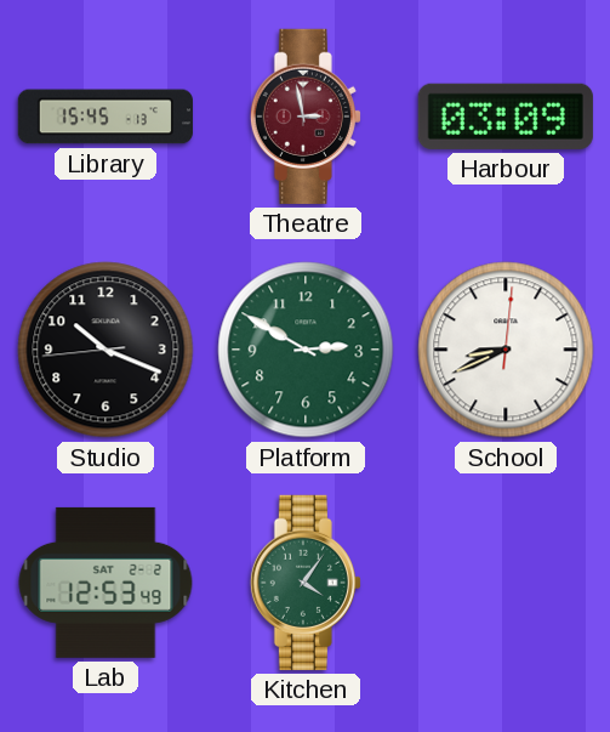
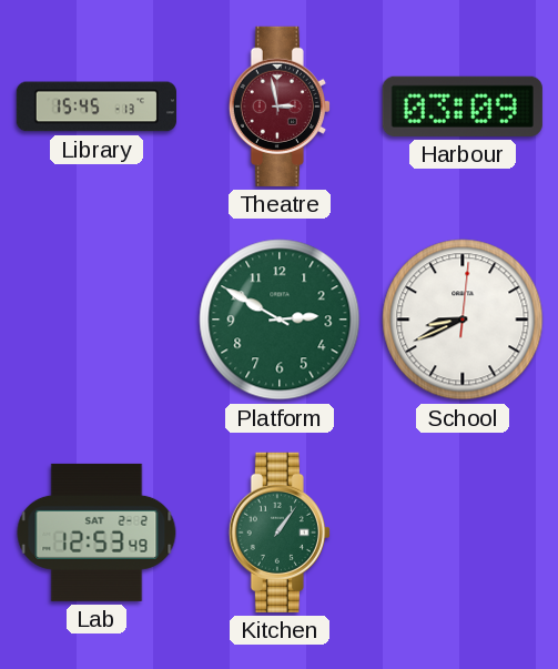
Studio: 10:18 -> none (106, 350)
Kitchen: 4:06 -> 1:06 (280, 533)
